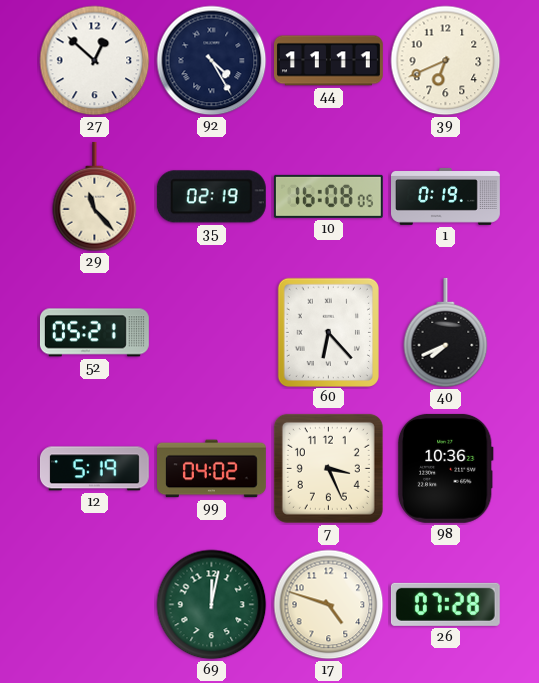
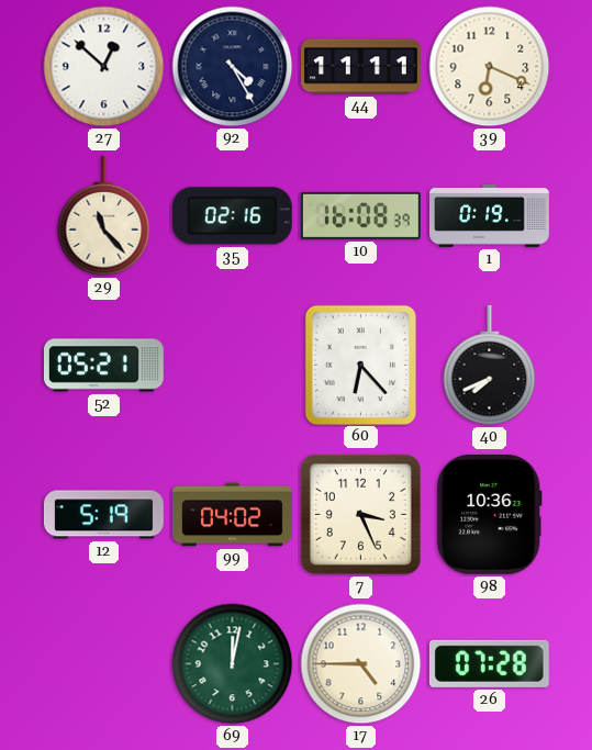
39: 6:41 -> 6:19 (490, 67)
35: 02:19 -> 02:16 (232, 216)
10: 16:08:05 -> 16:08:39 (360, 215)
17: 4:48 -> 4:45 (361, 664)
